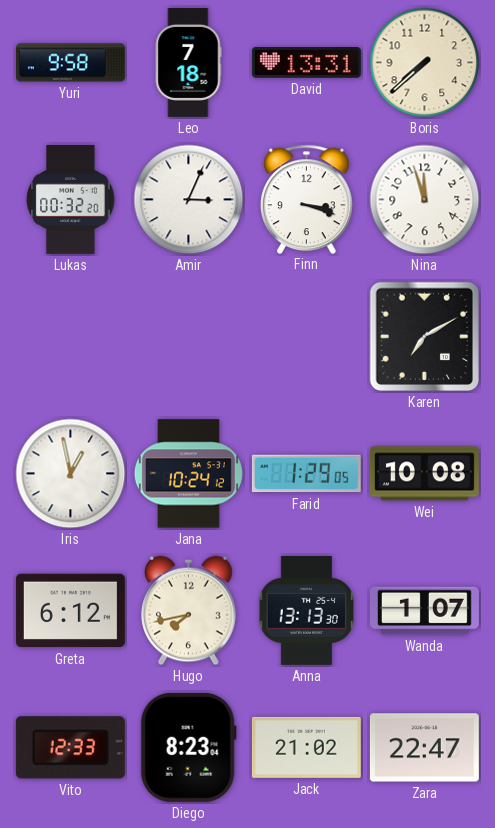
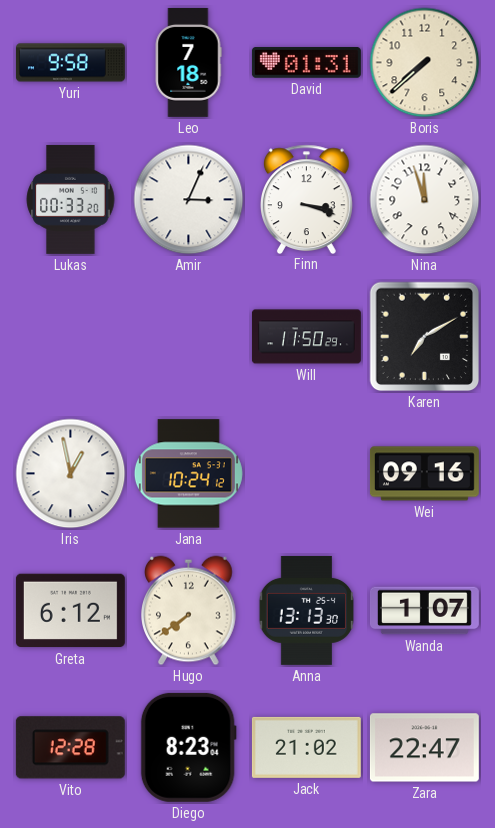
David: 13:31 -> 01:31 (306, 63)
Lukas: 00:32 -> 00:33 (71, 199)
Will: none -> 11:50 (306, 337)
Farid: 1:29 -> none (306, 474)
Wei: 10:08 -> 09:16 (424, 474)
Hugo: 7:43 -> 7:39 (189, 611)
Vito: 12:33 -> 12:28 (70, 748)
